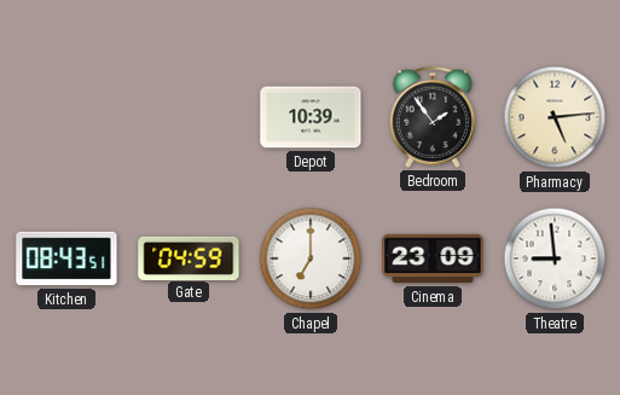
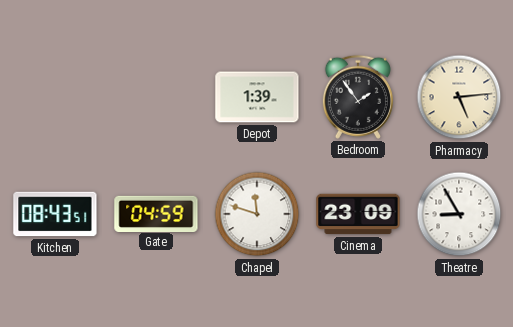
Depot: 10:39 -> 1:39 (257, 97)
Chapel: 7:00 -> 11:48 (257, 214)
Theatre: 8:59 -> 8:55 (459, 214)
